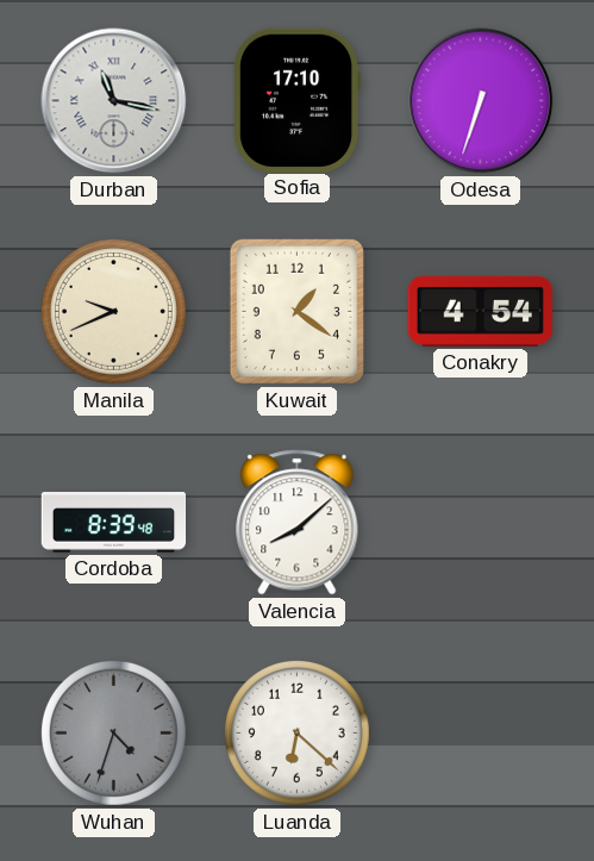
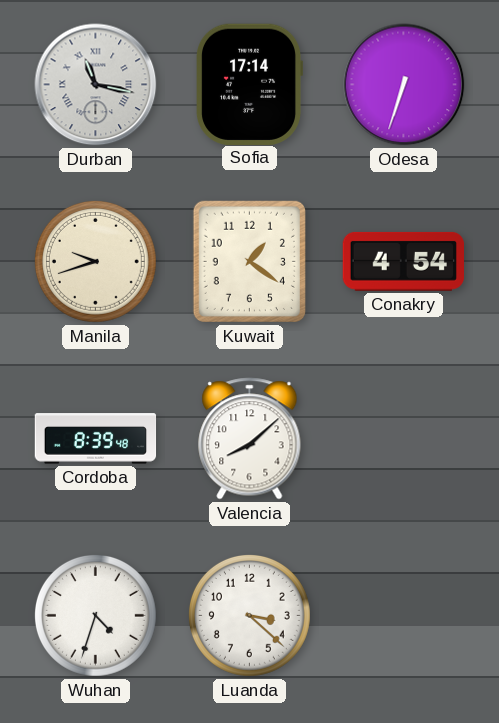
Sofia: 17:10 -> 17:14 (249, 84)
Manila: 9:41 -> 9:42 (95, 261)
Wuhan dial: grey -> white (95, 615)
Luanda: 6:22 -> 3:22 (249, 615)
